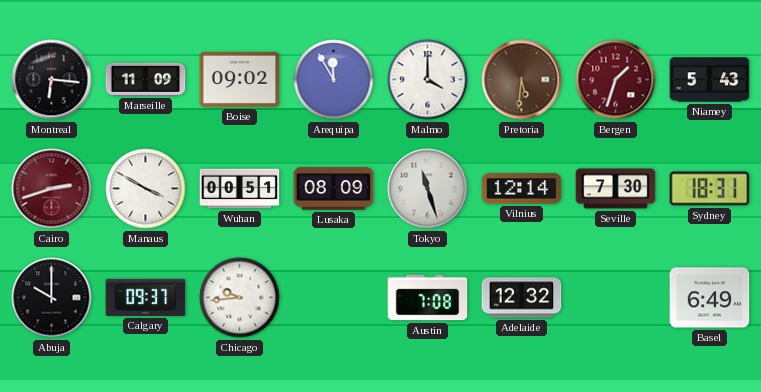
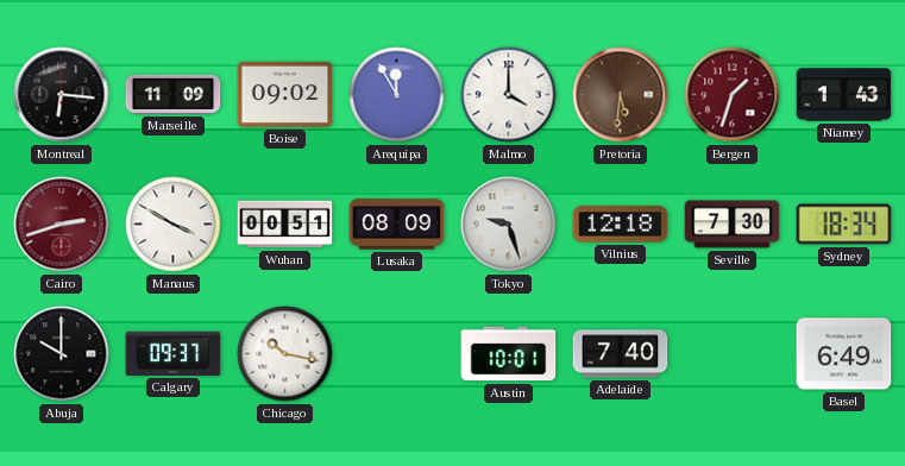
Niamey: 5:43 -> 1:43 (844, 95)
Tokyo: 11:27 -> 9:27 (509, 225)
Vilnius: 12:14 -> 12:18 (621, 225)
Sydney: 18:31 -> 18:34 (844, 225)
Chicago: 9:44 -> 10:17 (285, 354)
Austin: 7:08 -> 10:01 (509, 354)
Adelaide: 12:32 -> 7:40 (621, 354)
